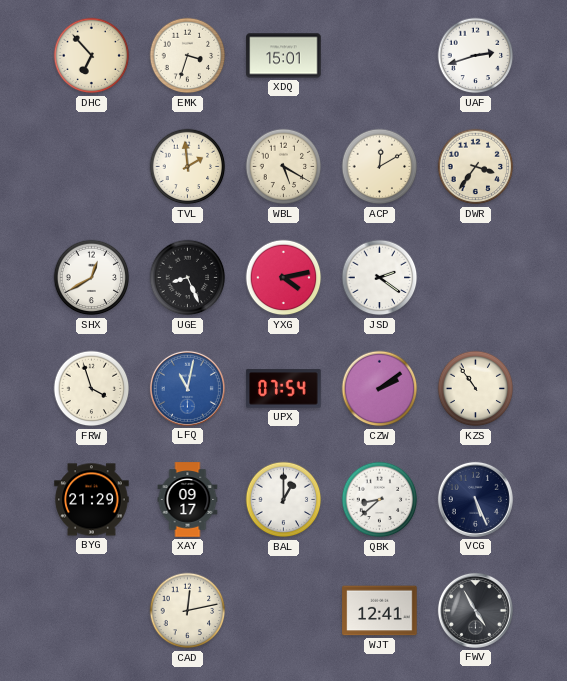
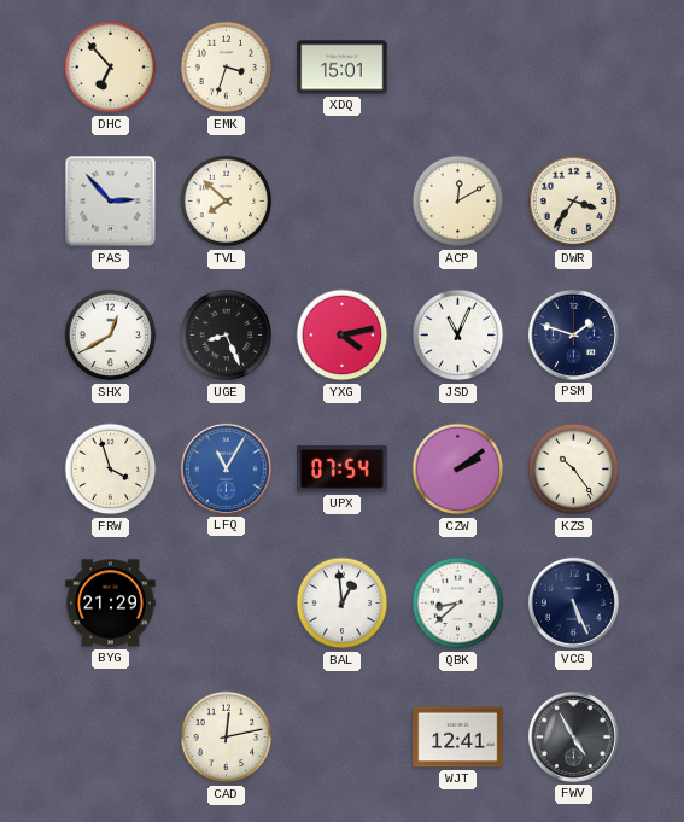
UAF: 2:42 -> none (476, 56)
PAS: none -> 2:53 (111, 202)
TVL: 1:59 -> 7:52 (227, 202)
WBL: 5:20 -> none (284, 167)
JSD: 2:21 -> 11:04 (458, 336)
PSM: none -> 1:48 (573, 334)
LFQ: 11:02 -> 11:05 (226, 468)
KZS: 10:54 -> 10:24 (574, 470)
XAY: 09:17 -> none (188, 500)
BAL: 1:00 -> 12:59 (343, 604)
